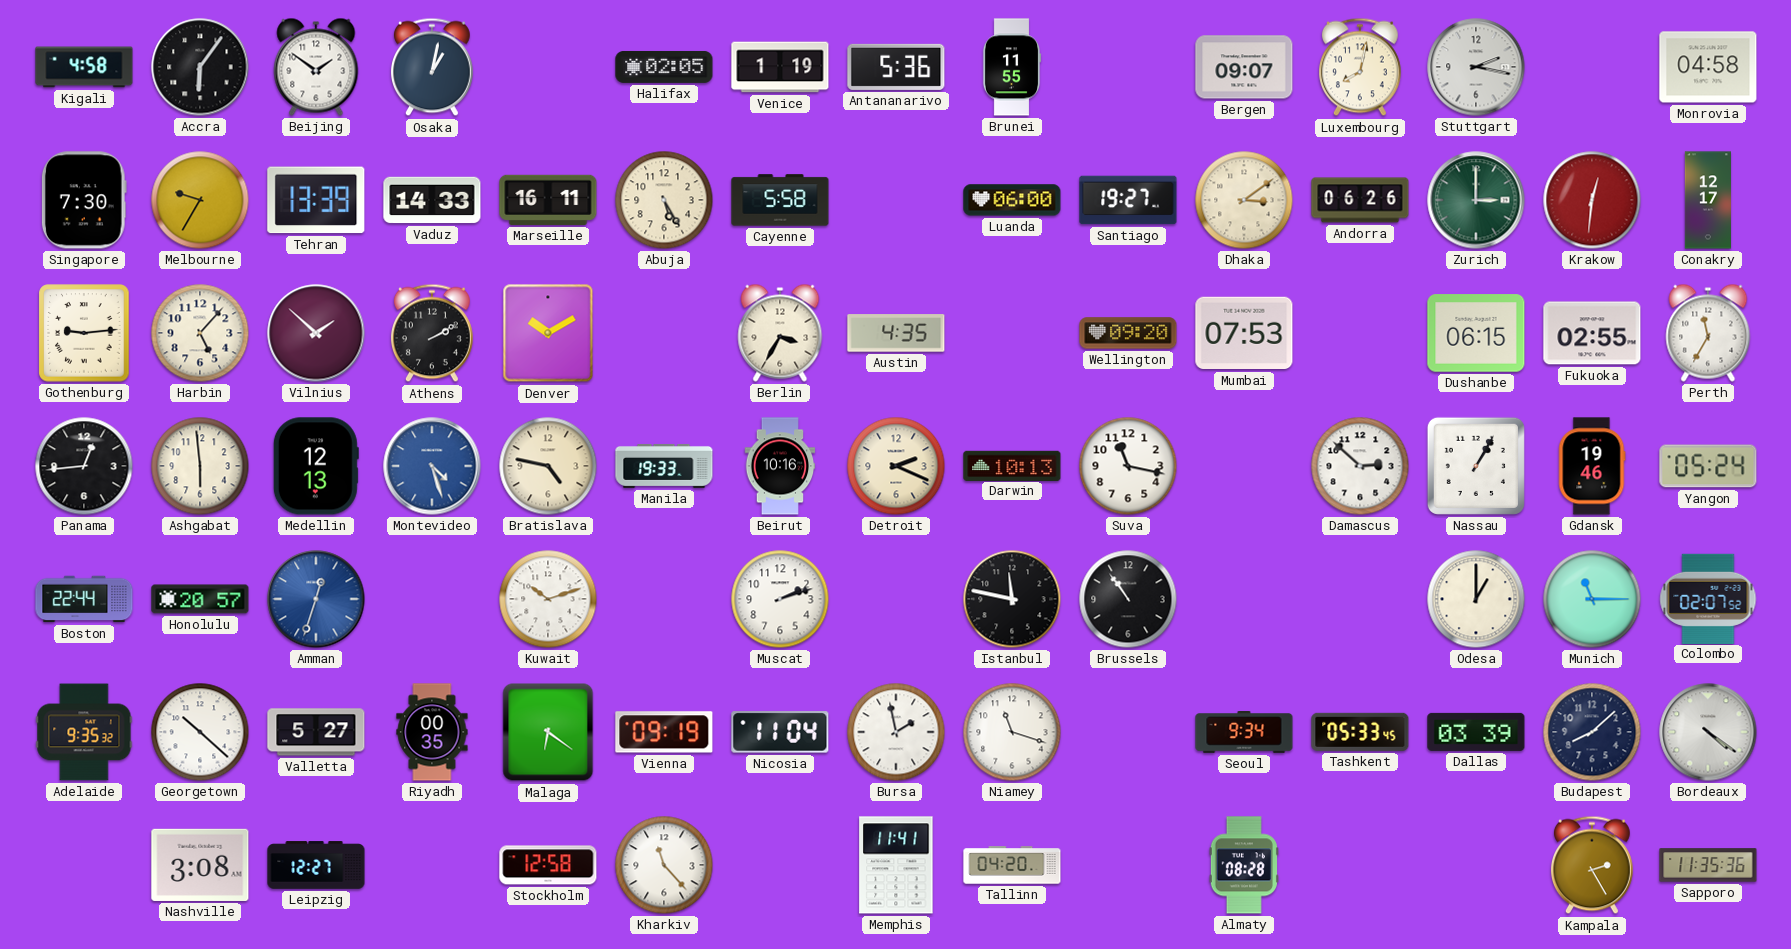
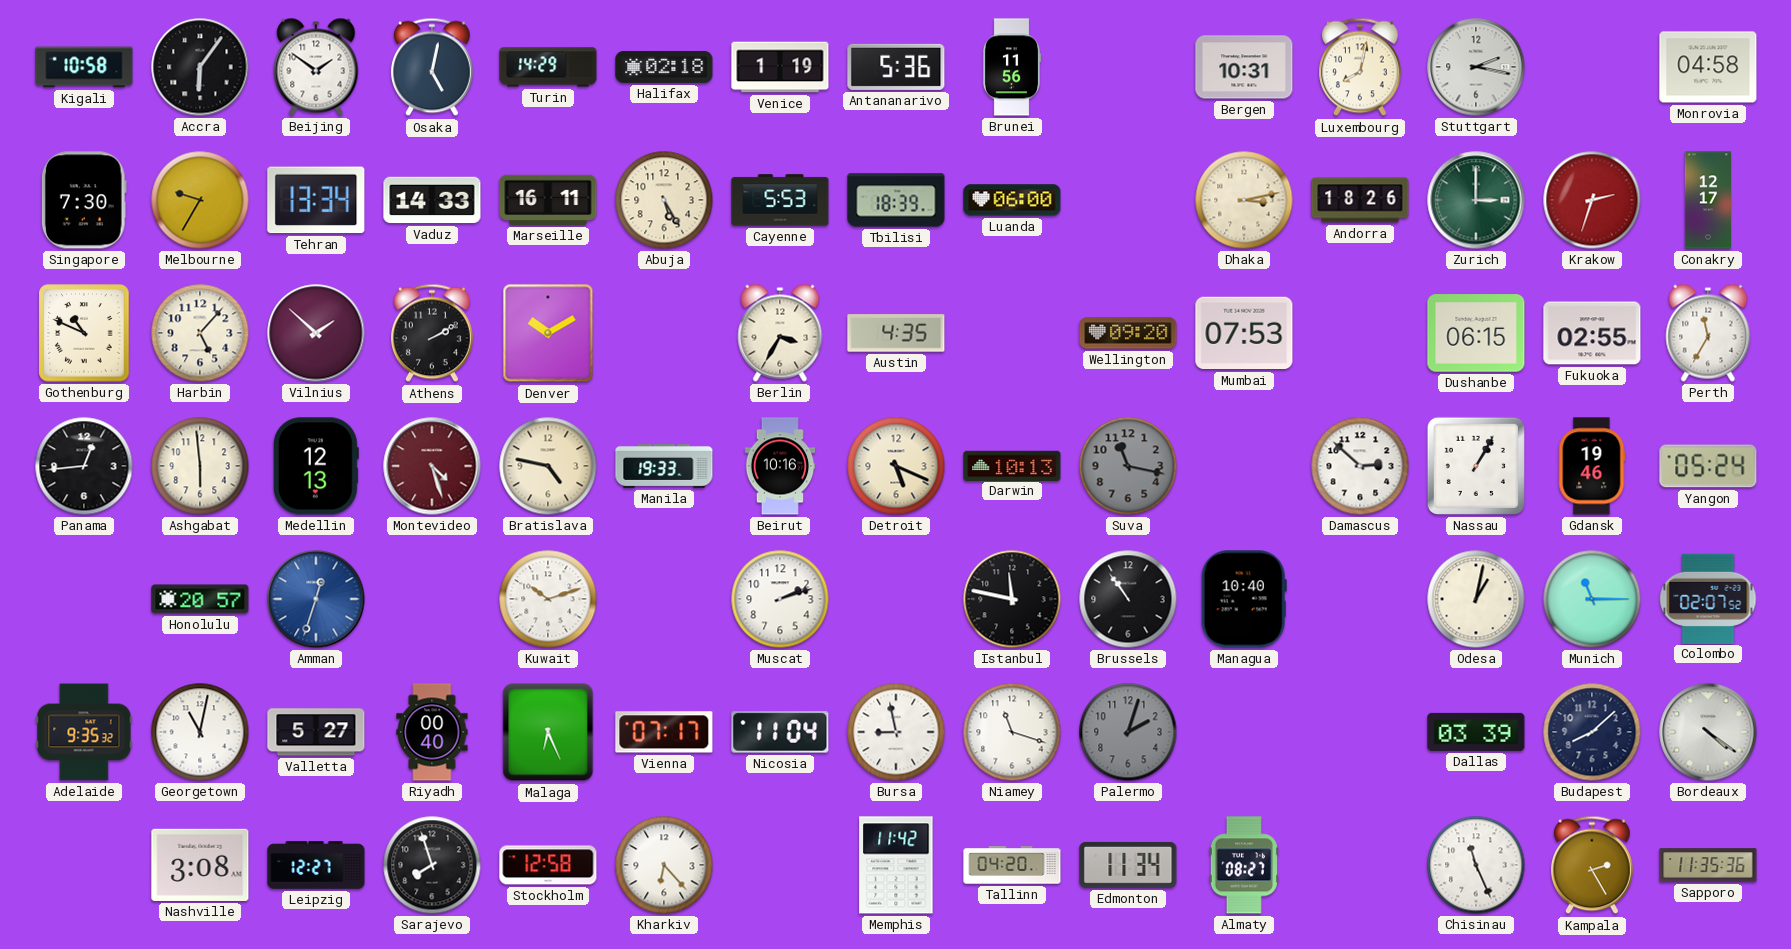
Kigali: 4:58 -> 10:58 (84, 67)
Osaka: 1:02 -> 5:02 (432, 67)
Turin: none -> 14:29 (548, 67)
Halifax: 02:05 -> 02:18 (664, 67)
Brunei: 11:55 -> 11:56 (1012, 67)
Bergen: 09:07 -> 10:31 (1244, 67)
Tehran: 13:39 -> 13:34 (316, 200)
Cayenne: 5:58 -> 5:53 (780, 200)
Tbilisi: none -> 18:39 (896, 200)
Santiago: 19:27 -> none (1128, 200)
Dhaka: 3:09 -> 3:13 (1244, 200)
Andorra: 06:26 -> 18:26 (1360, 200)
Krakow: 12:31 -> 2:33 (1592, 200)
Gothenburg: 9:14 -> 10:49 (84, 333)
Montevideo dial: blue -> burgundy (432, 466)
Detroit: 2:19 -> 5:19 (896, 466)
Suva dial: white -> grey (1128, 466)
Boston: 22:44 -> none (84, 599)
Managua: none -> 10:40 (1244, 599)
Odesa: 1:00 -> 1:02 (1476, 599)
Georgetown: 10:22 -> 11:02 (200, 732)
Riyadh: 00:35 -> 00:40 (432, 732)
Malaga: 6:21 -> 6:26 (548, 732)
Vienna: 09:19 -> 07:17 (664, 732)
Bursa: 1:58 -> 8:58 (896, 732)
Palermo: none -> 2:03 (1128, 732)
Seoul: 9:34 -> none (1244, 732)
Tashkent: 05:33 -> none (1360, 732)
Sarajevo: none -> 7:57 (432, 865)
Kharkiv: 11:23 -> 6:23 (664, 865)
Memphis: 11:41 -> 11:42 (896, 865)
Edmonton: none -> 11:34 (1128, 865)
Almaty: 08:28 -> 08:27 (1244, 865)
Chisinau: none -> 11:26 (1476, 865)
